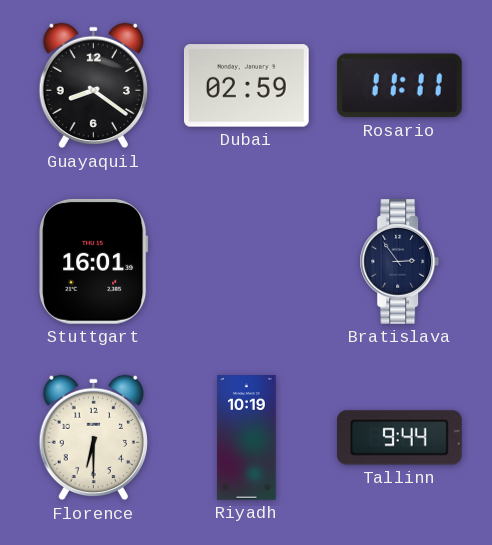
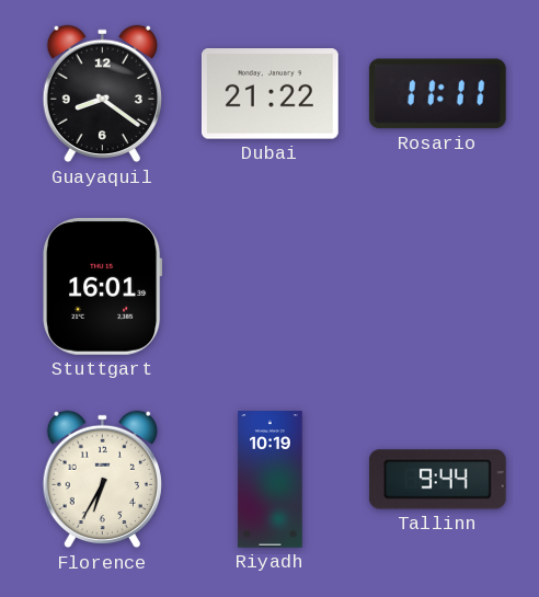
Dubai: 02:59 -> 21:22 (269, 94)
Bratislava: 2:54 -> none (400, 262)
Florence: 6:30 -> 6:35 (102, 480)
